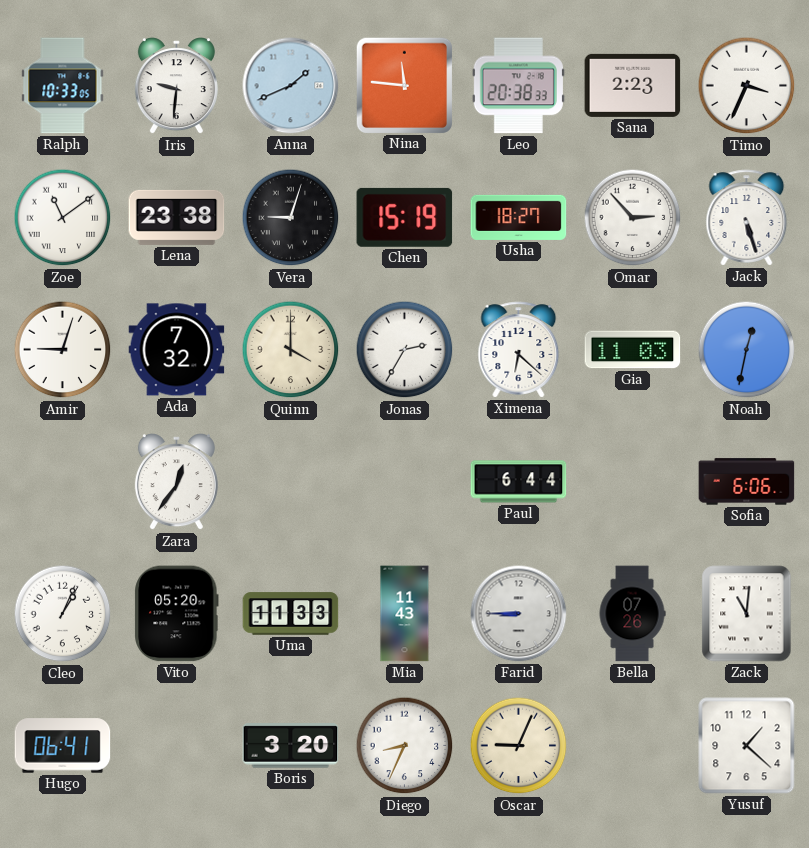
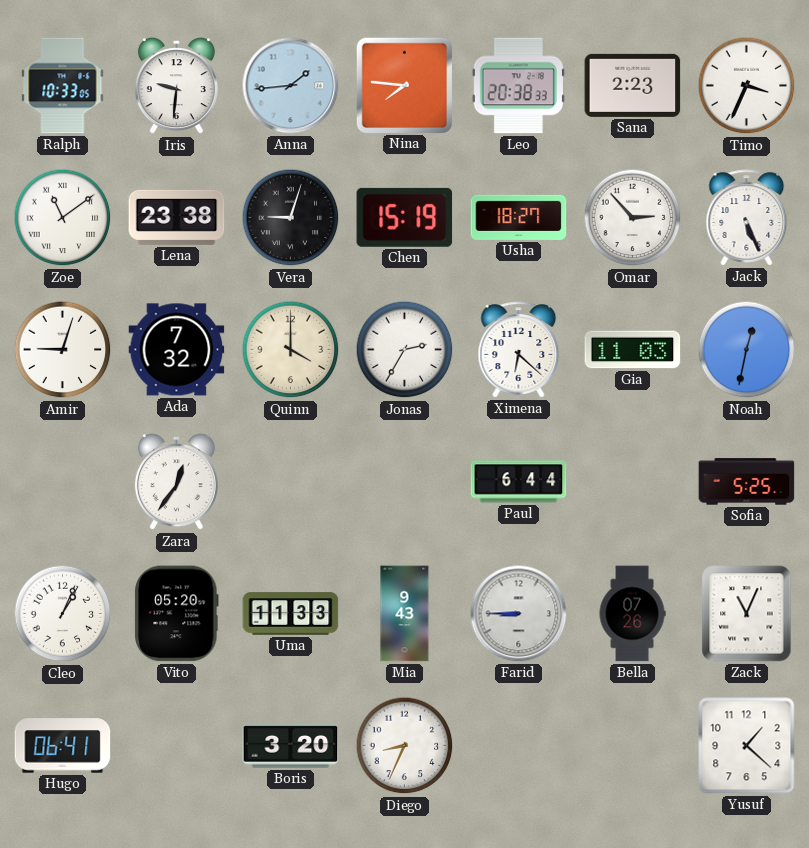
Anna: 1:41 -> 1:44 (291, 86)
Nina: 11:46 -> 7:46 (404, 85)
Jack: 5:27 -> 5:26 (747, 218)
Sofia: 6:06 -> 5:25 (747, 482)
Mia: 11:43 -> 9:43 (405, 614)
Zack: 11:01 -> 11:04 (747, 614)
Oscar: 9:04 -> none (519, 746)
